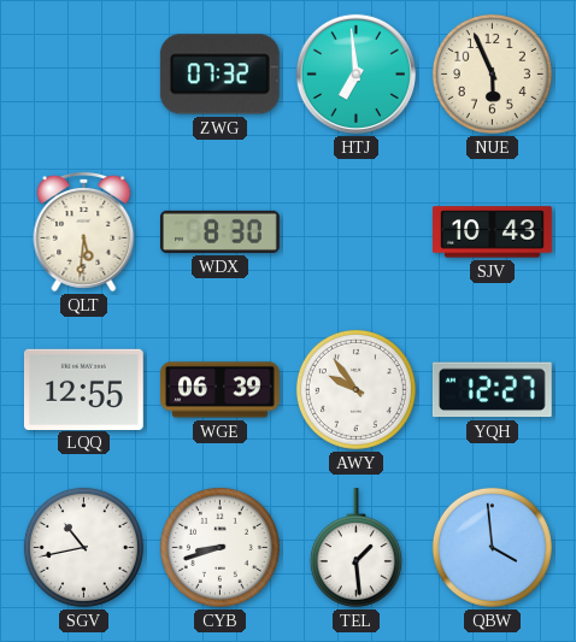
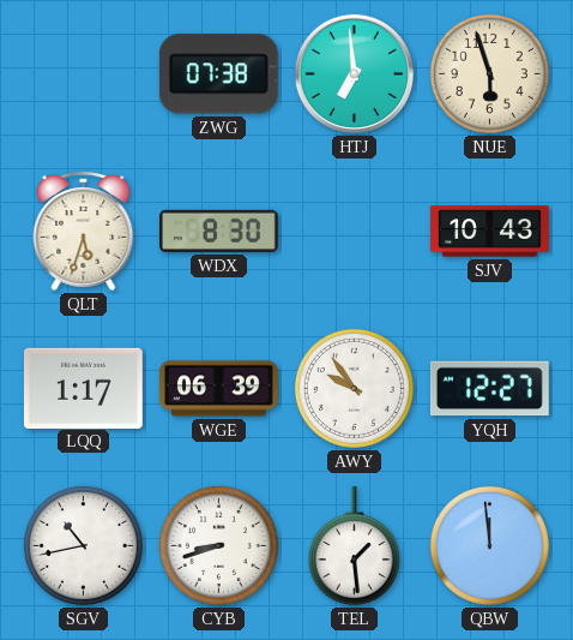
ZWG: 07:32 -> 07:38 (218, 74)
NUE: 5:56 -> 5:57 (489, 73)
QLT: 5:31 -> 5:33 (84, 231)
LQQ: 12:55 -> 1:17 (83, 388)
QBW: 3:59 -> 11:59 (489, 545)
